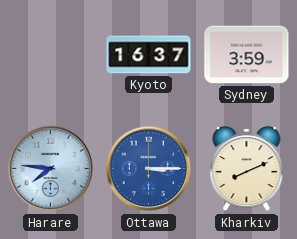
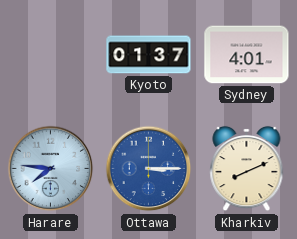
Kyoto: 16:37 -> 01:37 (149, 55)
Sydney: 3:59 -> 4:01 (247, 55)
